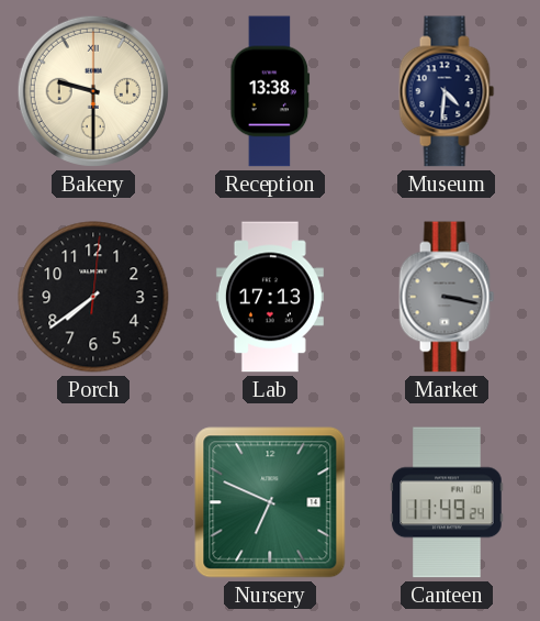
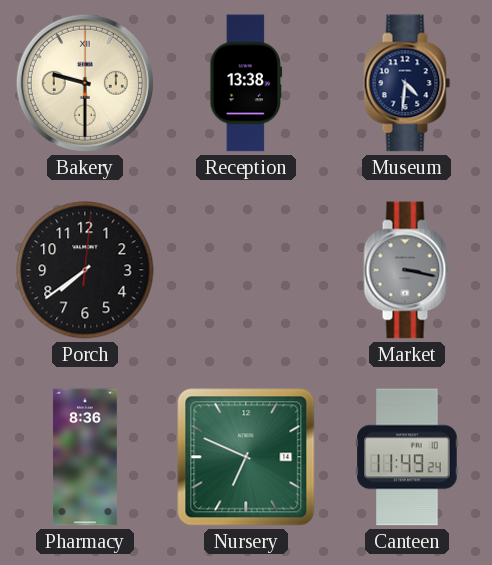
Lab: 17:13 -> none (270, 297)
Pharmacy: none -> 8:36 (85, 457)
